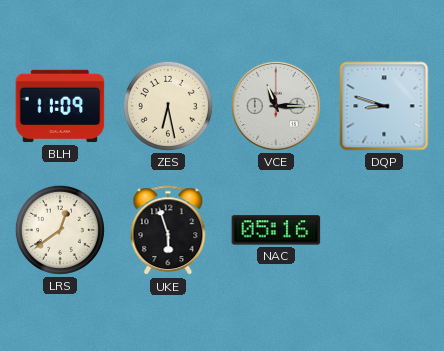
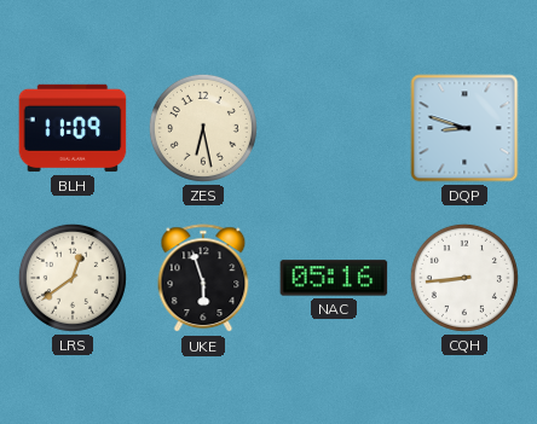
VCE: 11:15 -> none (276, 106)
CQH: none -> 8:44 (464, 278)
